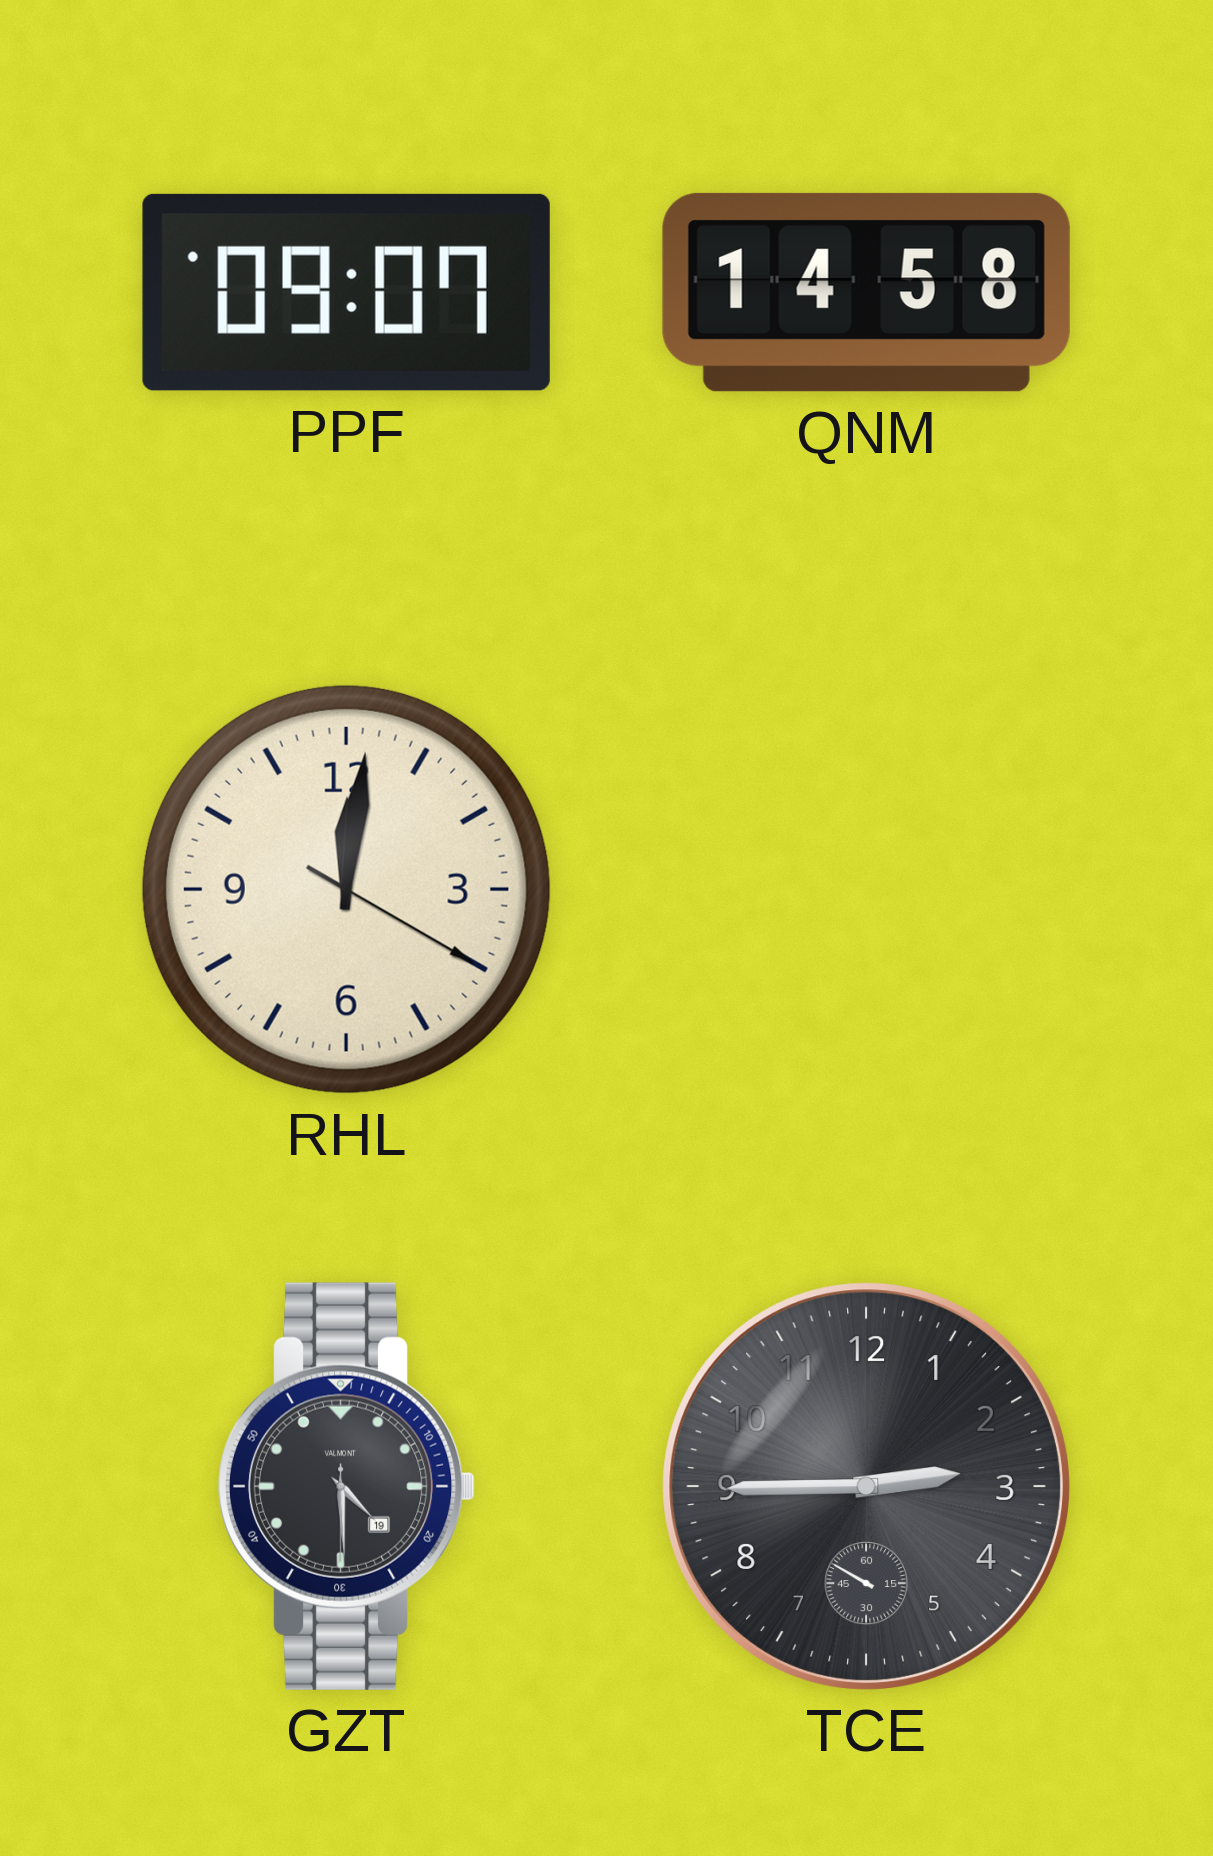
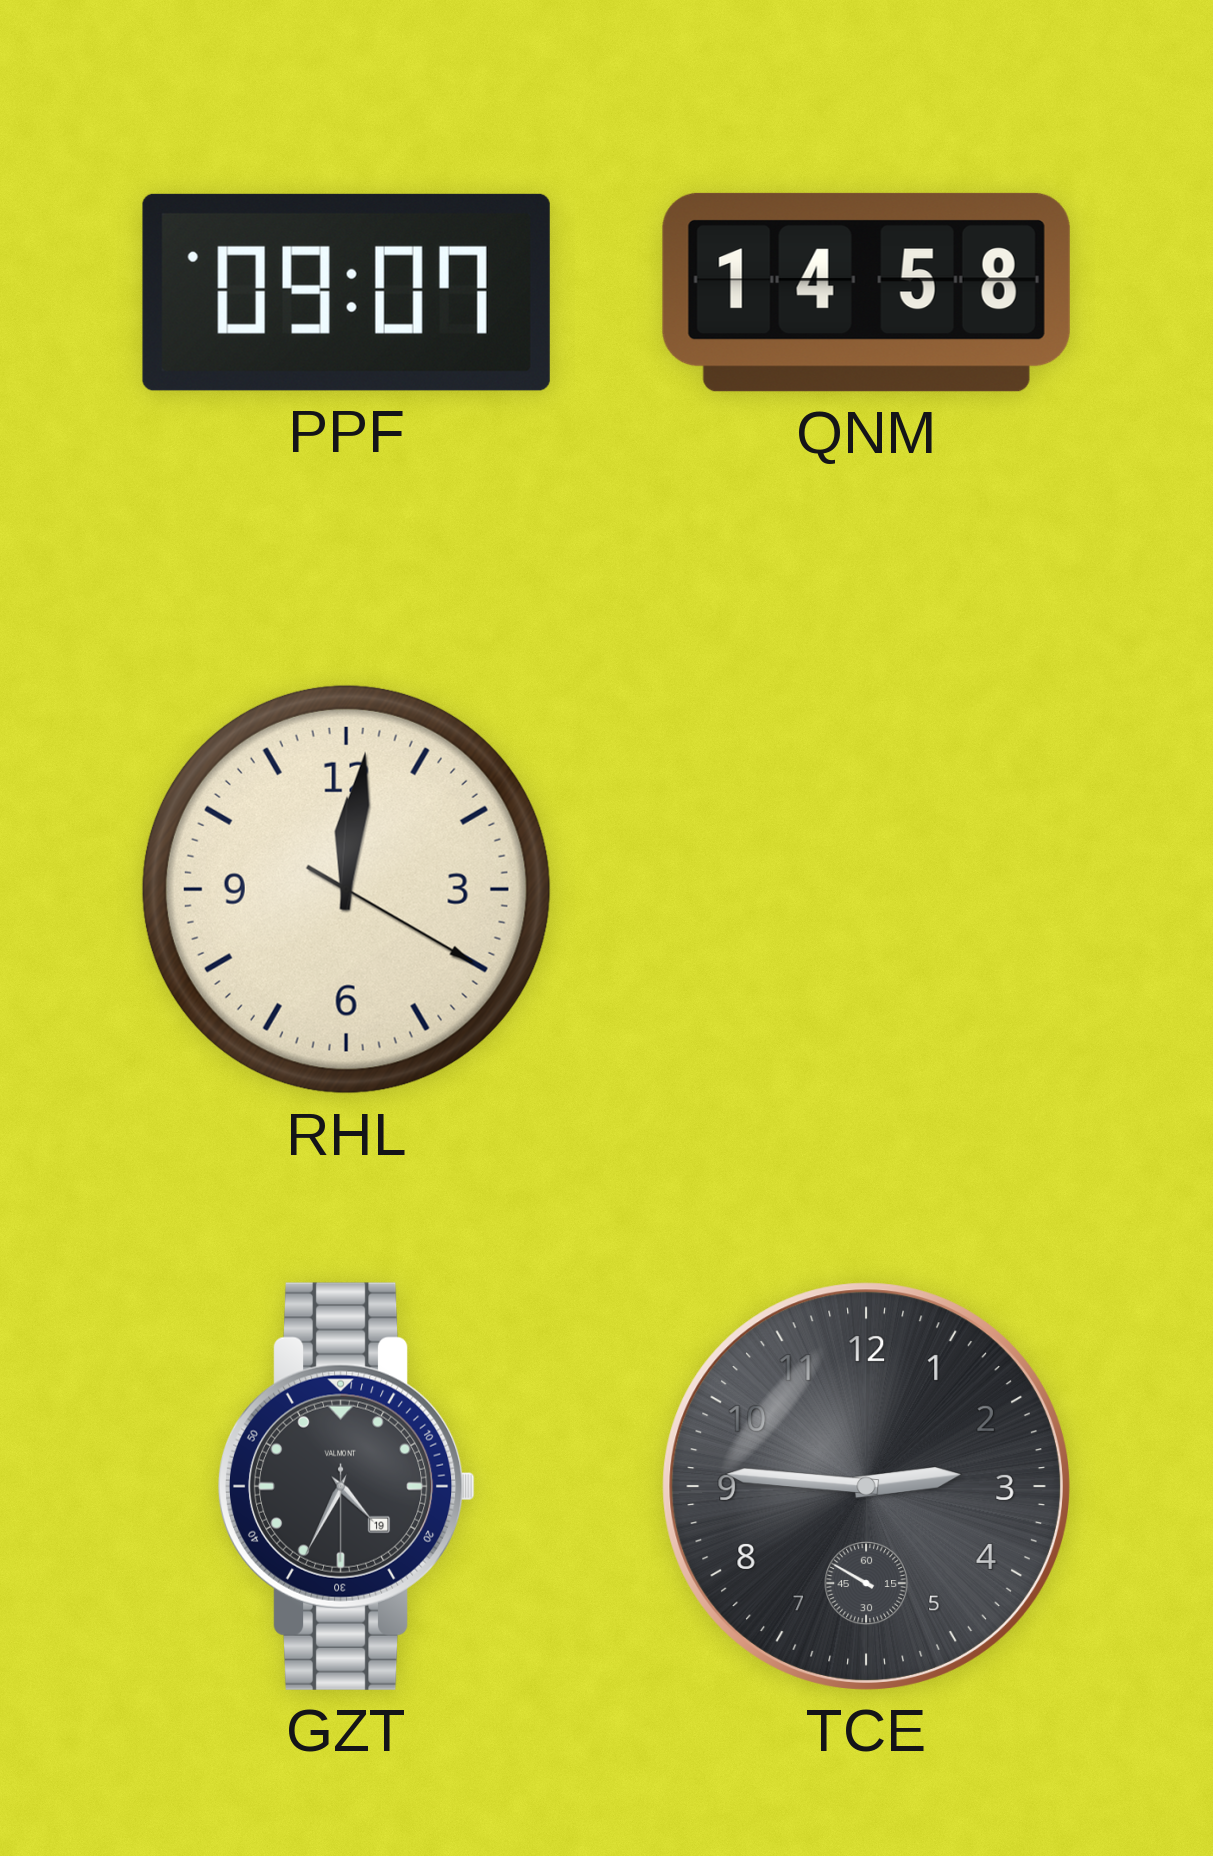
GZT: 4:29 -> 4:34 (347, 1486)
TCE: 2:44 -> 2:45 (866, 1486)
